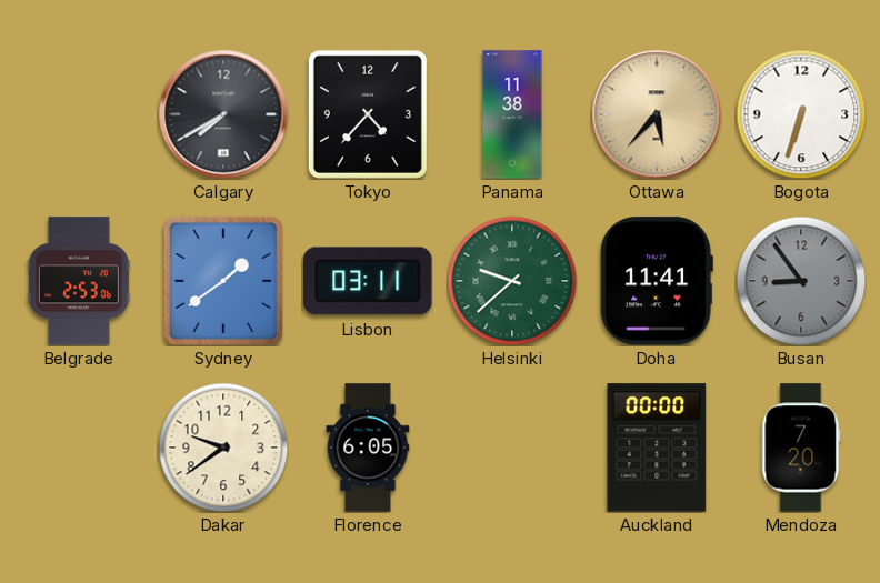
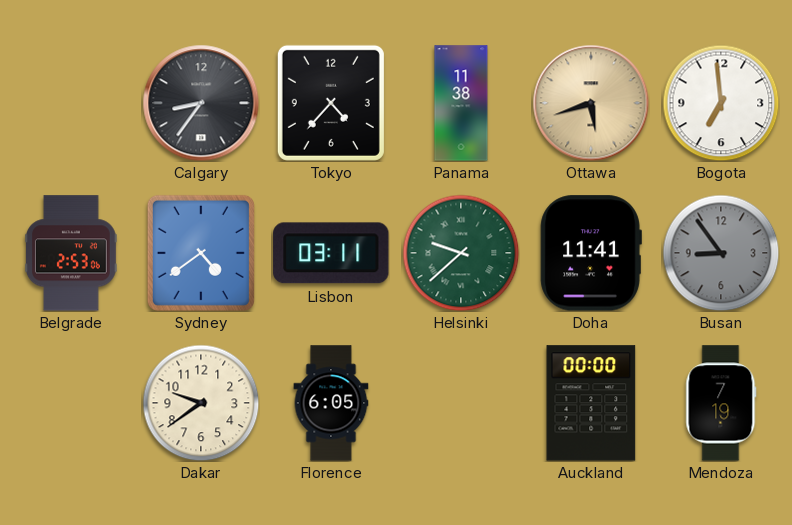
Calgary: 7:40 -> 8:36 (201, 103)
Ottawa: 5:37 -> 5:42 (591, 103)
Bogota: 6:33 -> 6:59 (721, 103)
Sydney: 1:39 -> 4:39 (201, 253)
Mendoza: 7:20 -> 7:19 (721, 403)
